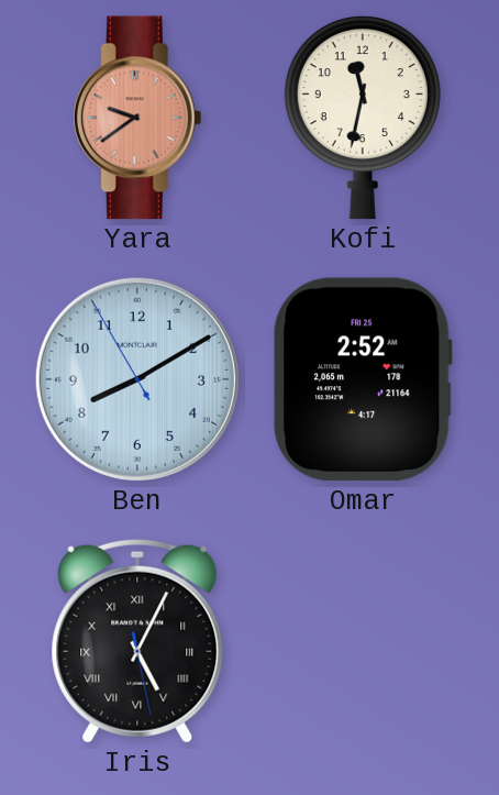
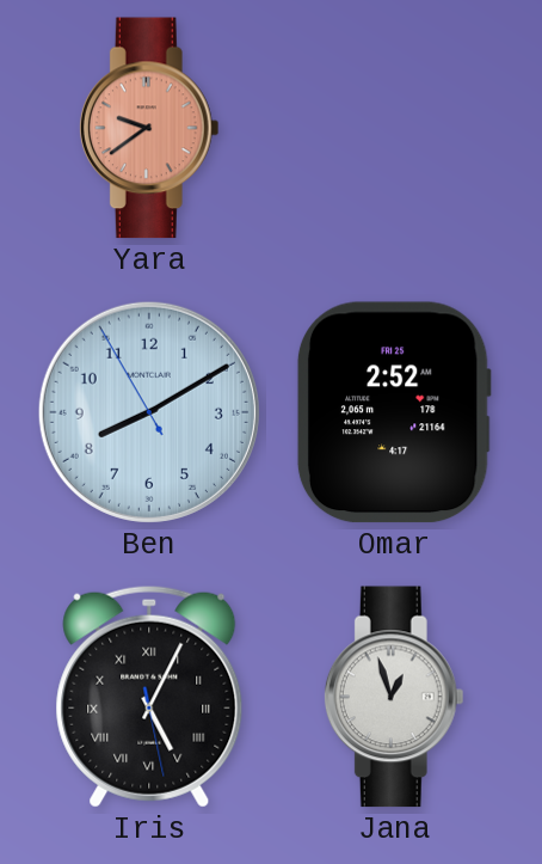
Kofi: 11:32 -> none (363, 118)
Jana: none -> 12:57 (394, 697)
